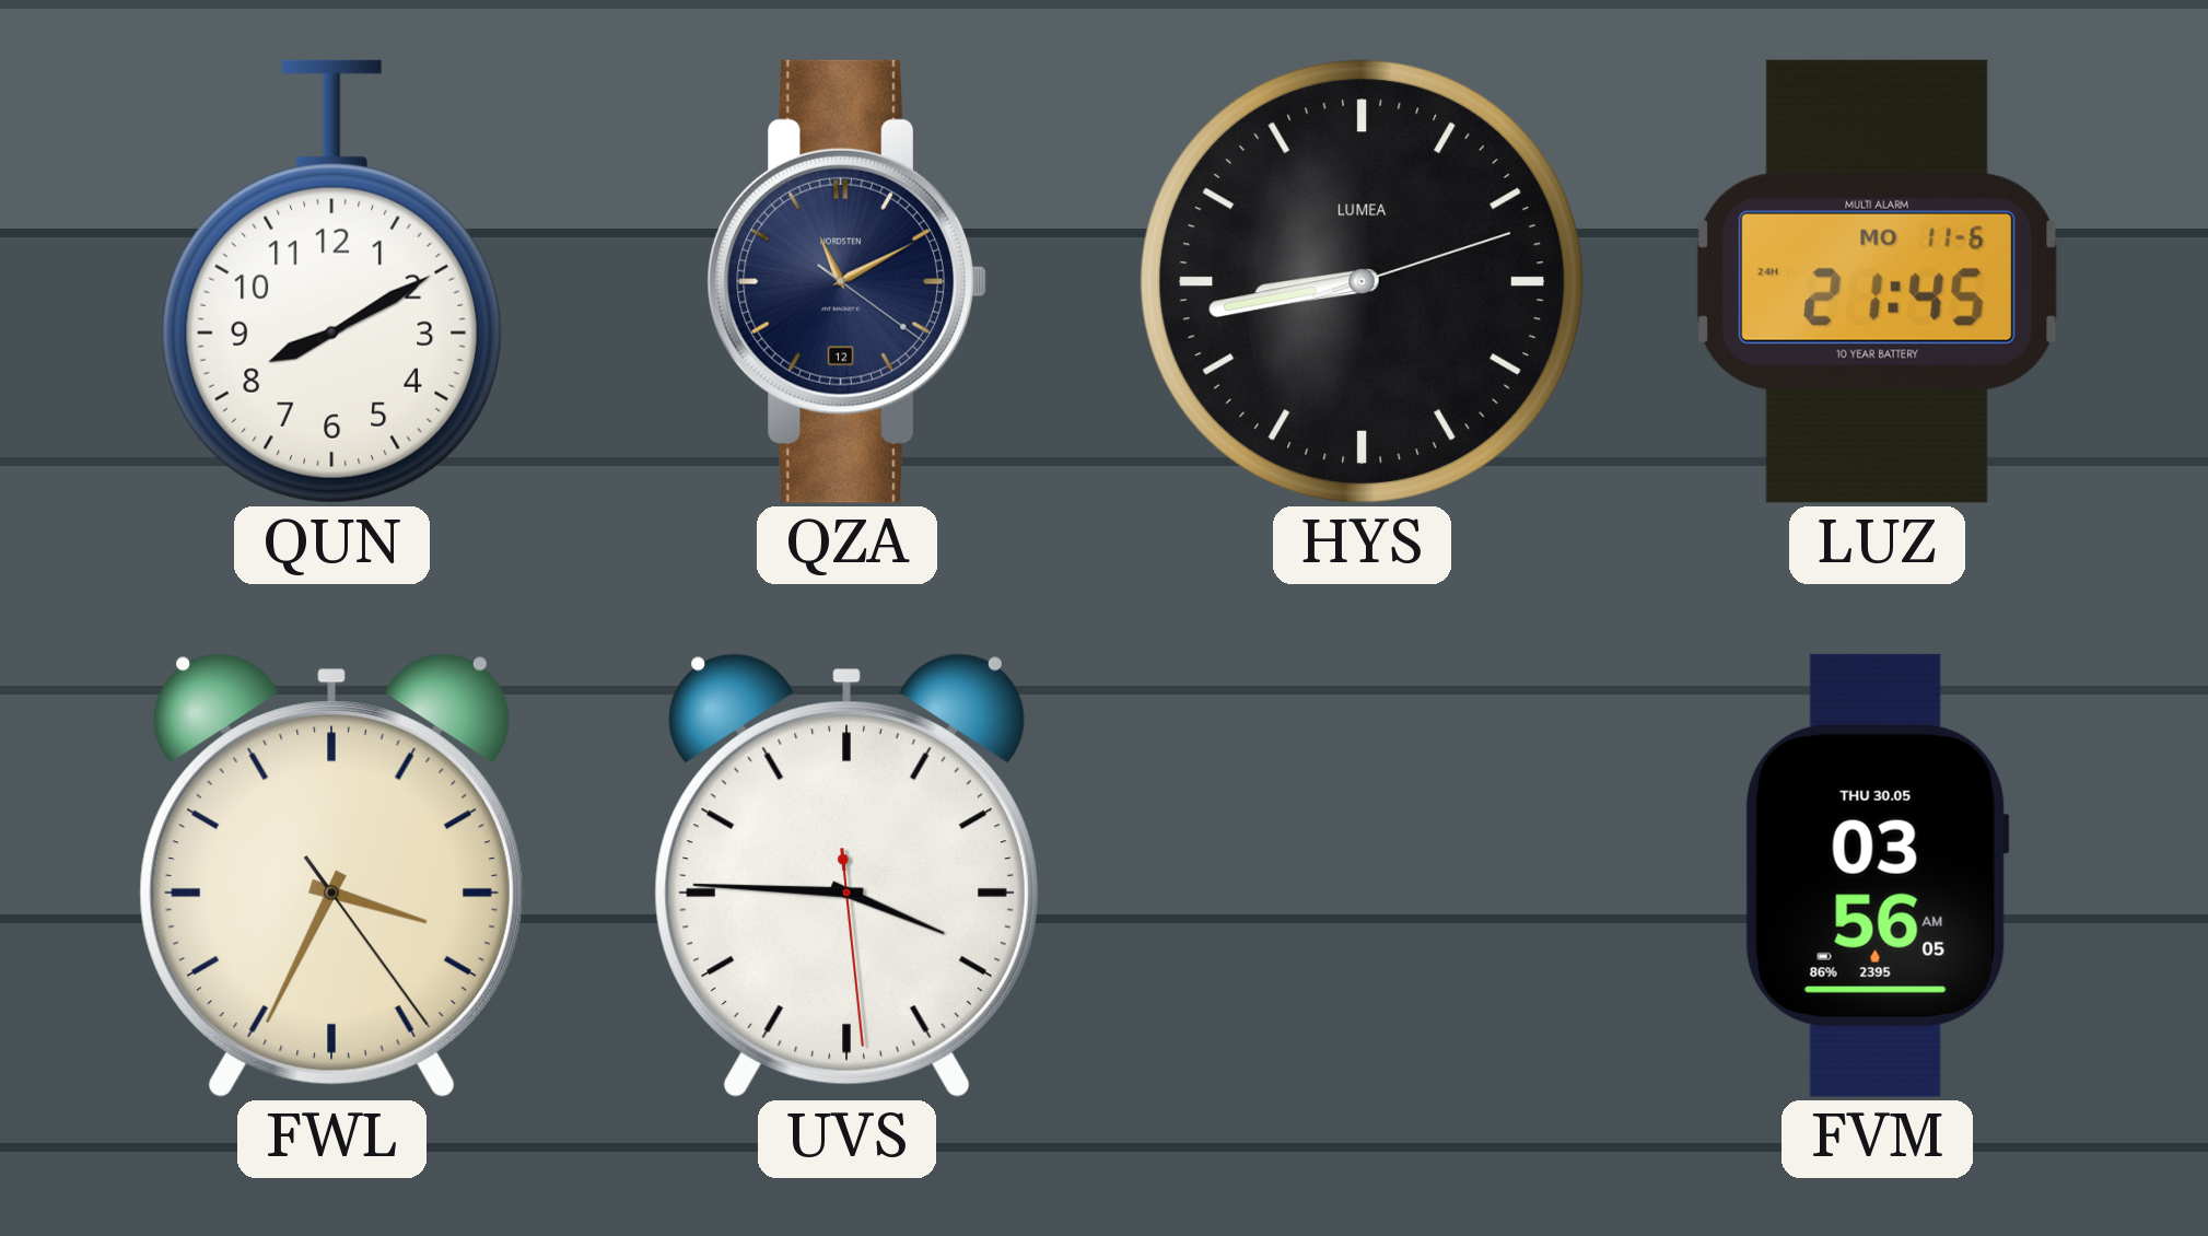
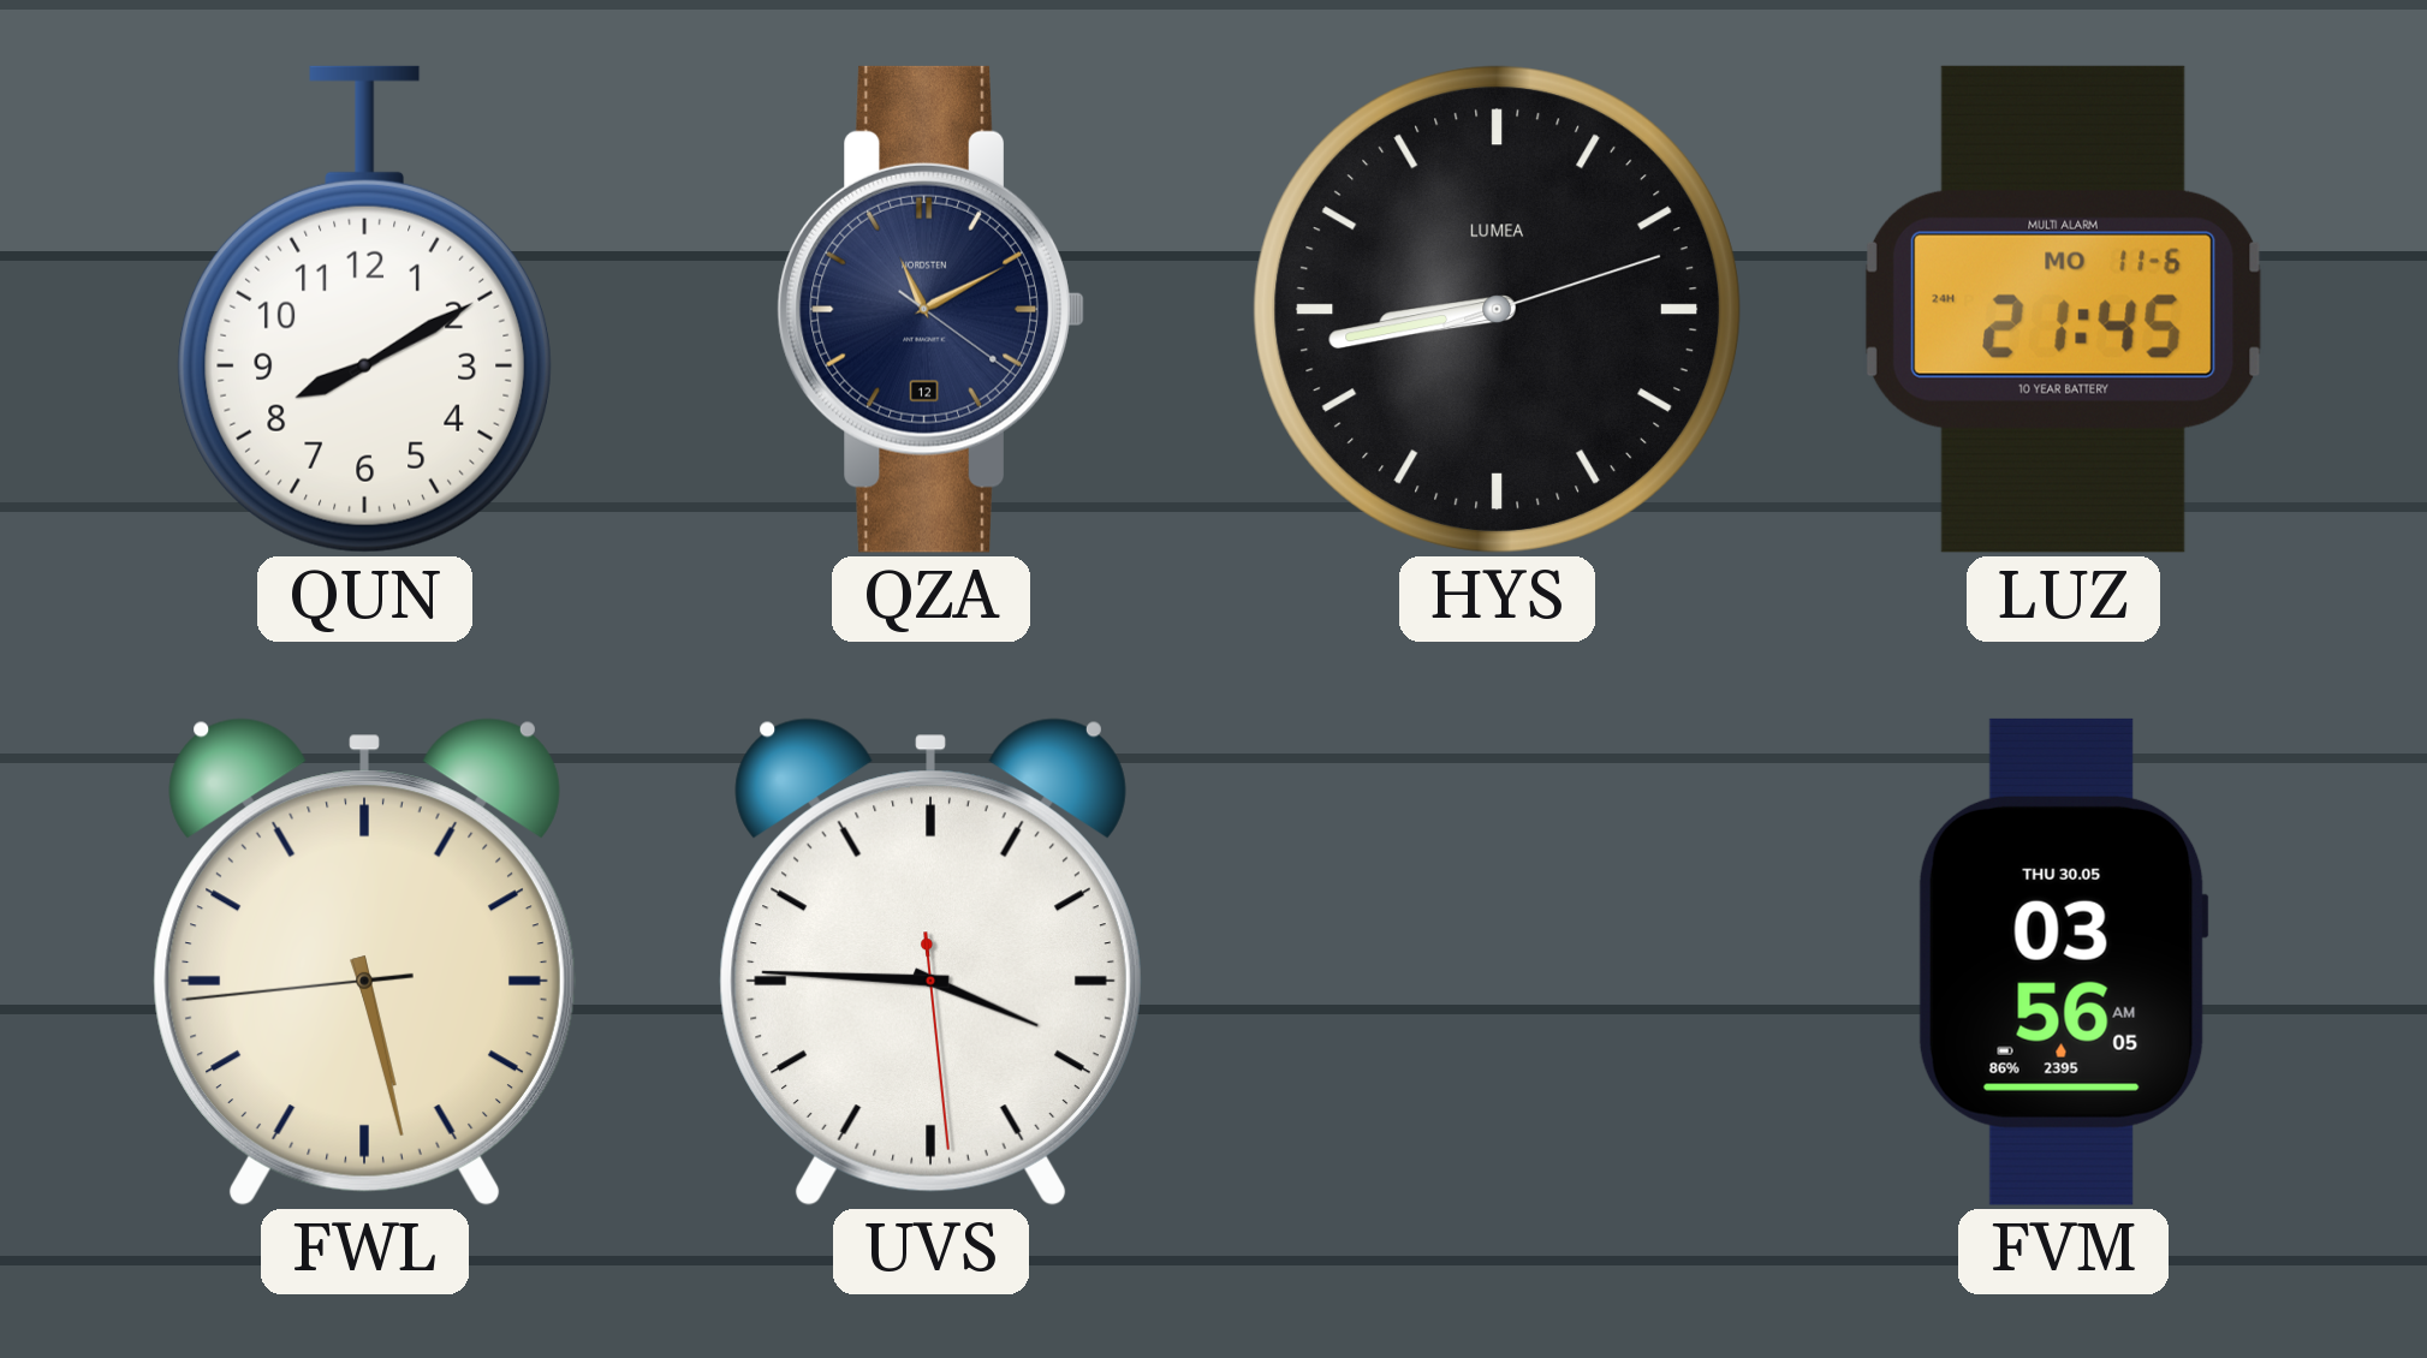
FWL: 3:34 -> 5:27 (364, 961)
